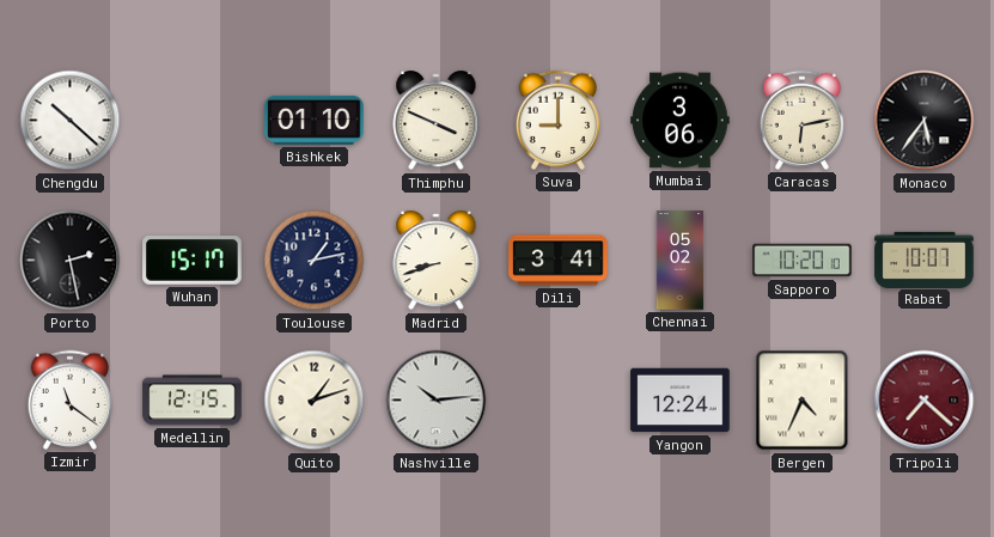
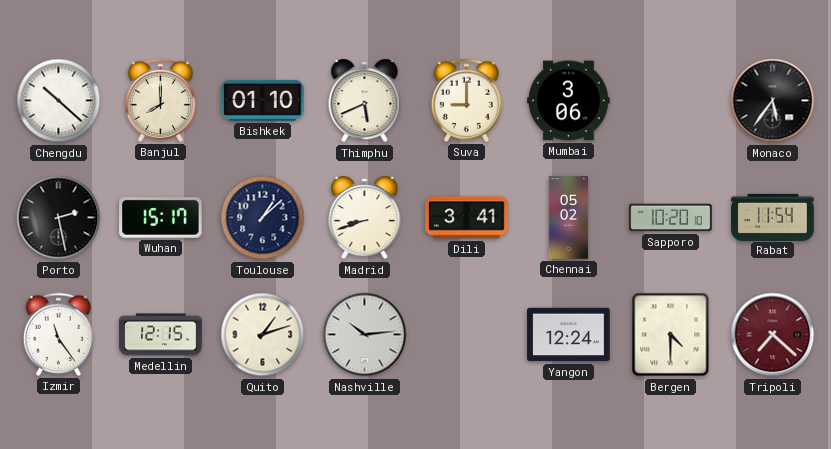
Banjul: none -> 8:00 (160, 100)
Thimphu: 3:49 -> 5:41 (365, 102)
Caracas: 6:13 -> none (801, 120)
Toulouse: 1:13 -> 1:08 (263, 218)
Rabat: 10:07 -> 11:54 (773, 217)
Izmir: 11:21 -> 11:24 (58, 334)
Bergen: 4:34 -> 4:30 (671, 335)
